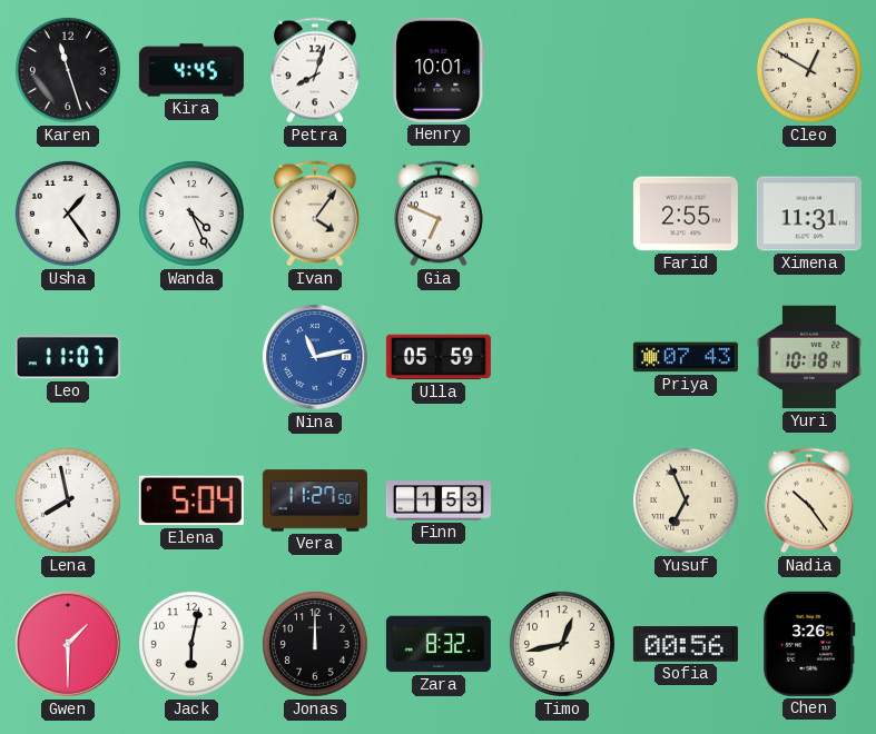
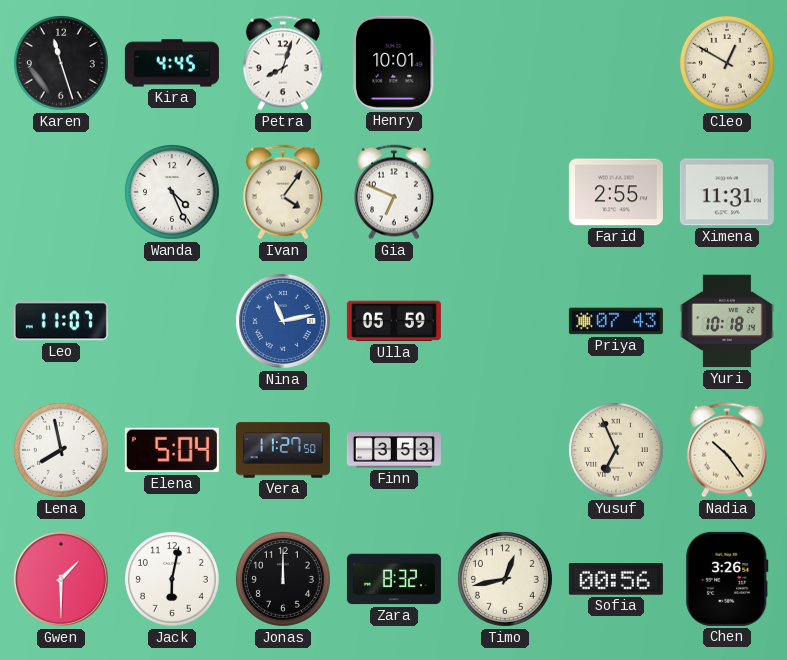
Usha: 1:24 -> none (68, 214)
Finn: 1:53 -> 3:53 (394, 450)
